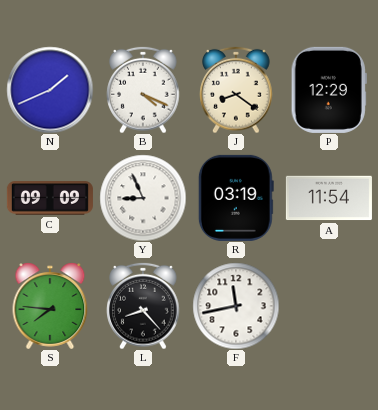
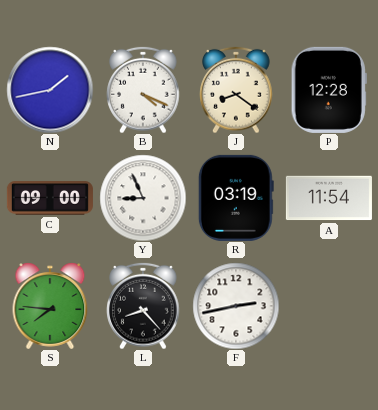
N: 1:41 -> 1:43 (50, 90)
P: 12:29 -> 12:28 (329, 90)
C: 09:09 -> 09:00 (50, 198)
F: 11:43 -> 2:43 (236, 306)
